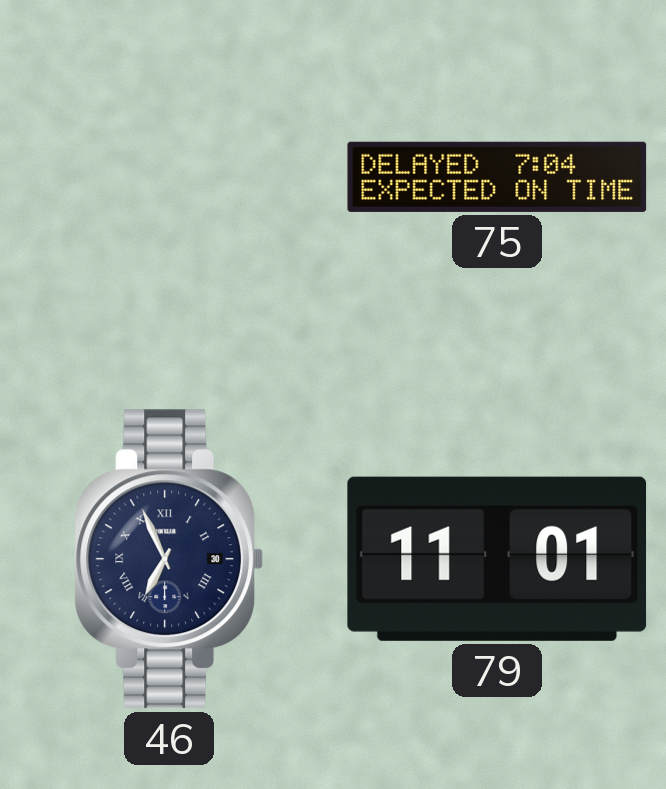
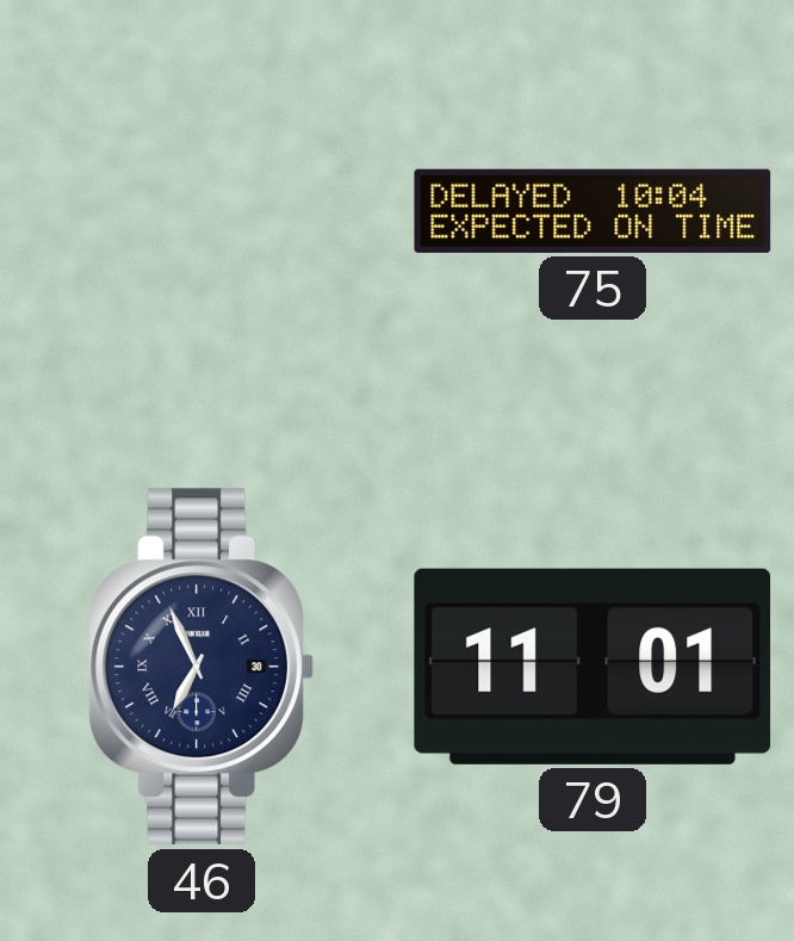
75: 7:04 -> 10:04 (593, 211)
